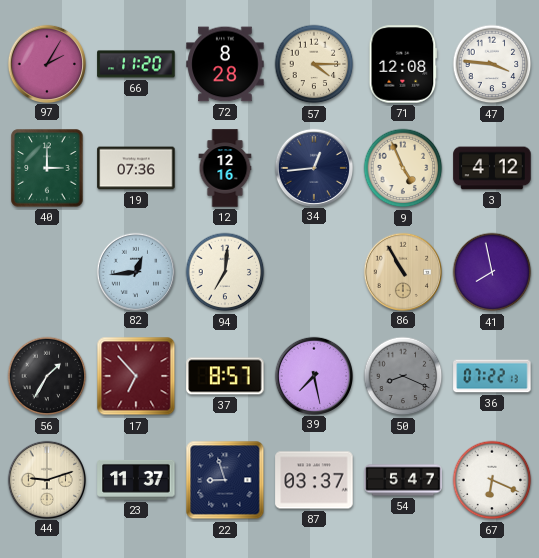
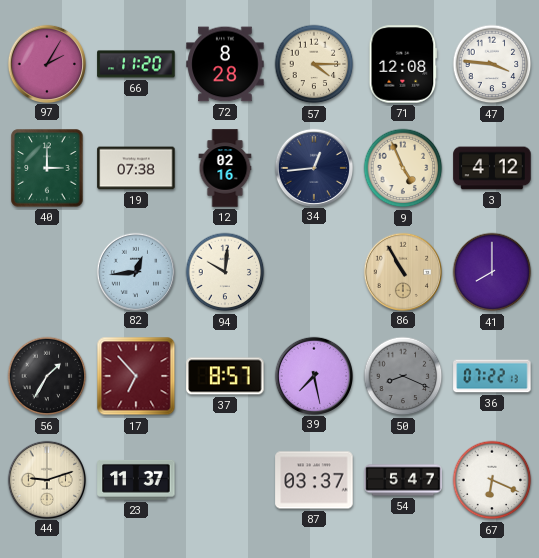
19: 07:36 -> 07:38 (136, 168)
12: 12:16 -> 02:16 (225, 168)
94: 7:01 -> 10:01 (225, 272)
41: 7:58 -> 8:00 (492, 272)
22: 8:57 -> none (225, 480)
